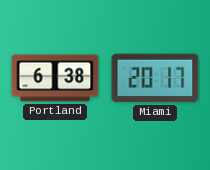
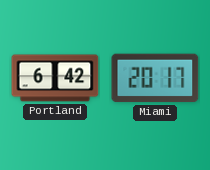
Portland: 6:38 -> 6:42 (55, 78)
